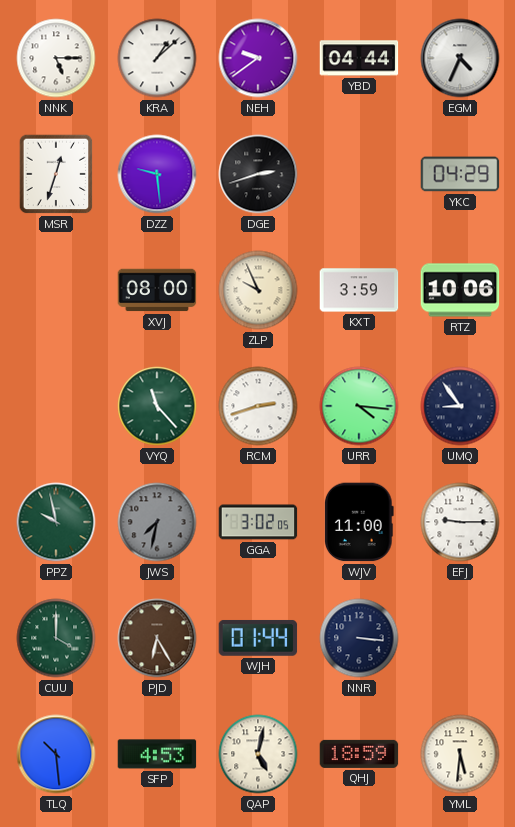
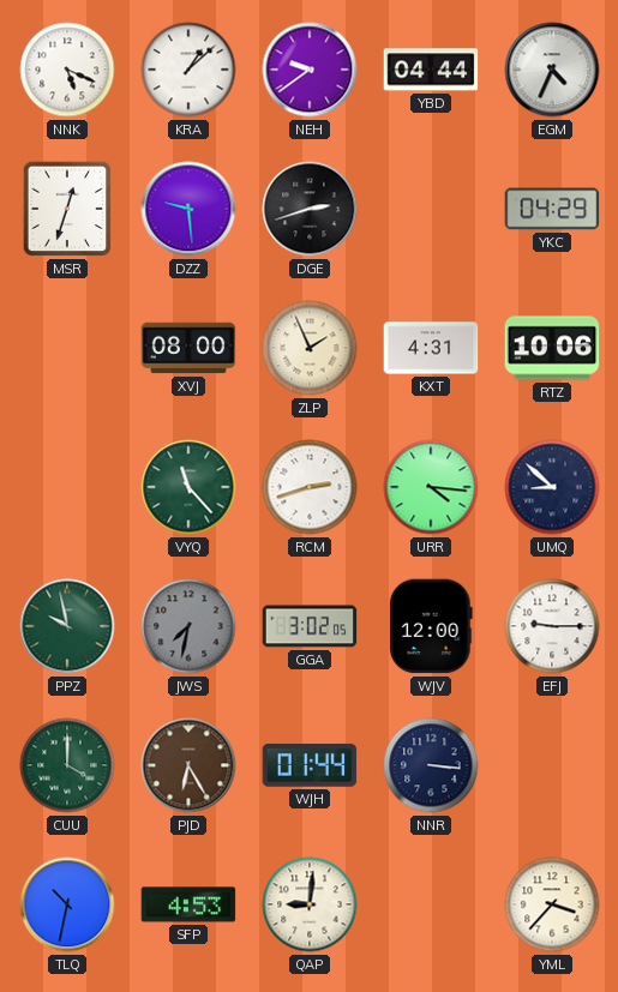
NNK: 5:15 -> 5:19 (67, 70)
ZLP: 9:56 -> 1:56 (310, 348)
KXT: 3:59 -> 4:31 (431, 348)
UMQ: 8:54 -> 8:52 (552, 487)
WJV: 11:00 -> 12:00 (431, 626)
TLQ: 10:29 -> 10:32 (67, 904)
QAP: 5:02 -> 9:01 (310, 904)
QHJ: 18:59 -> none (359, 754)
YML: 5:31 -> 3:37 (552, 904)
